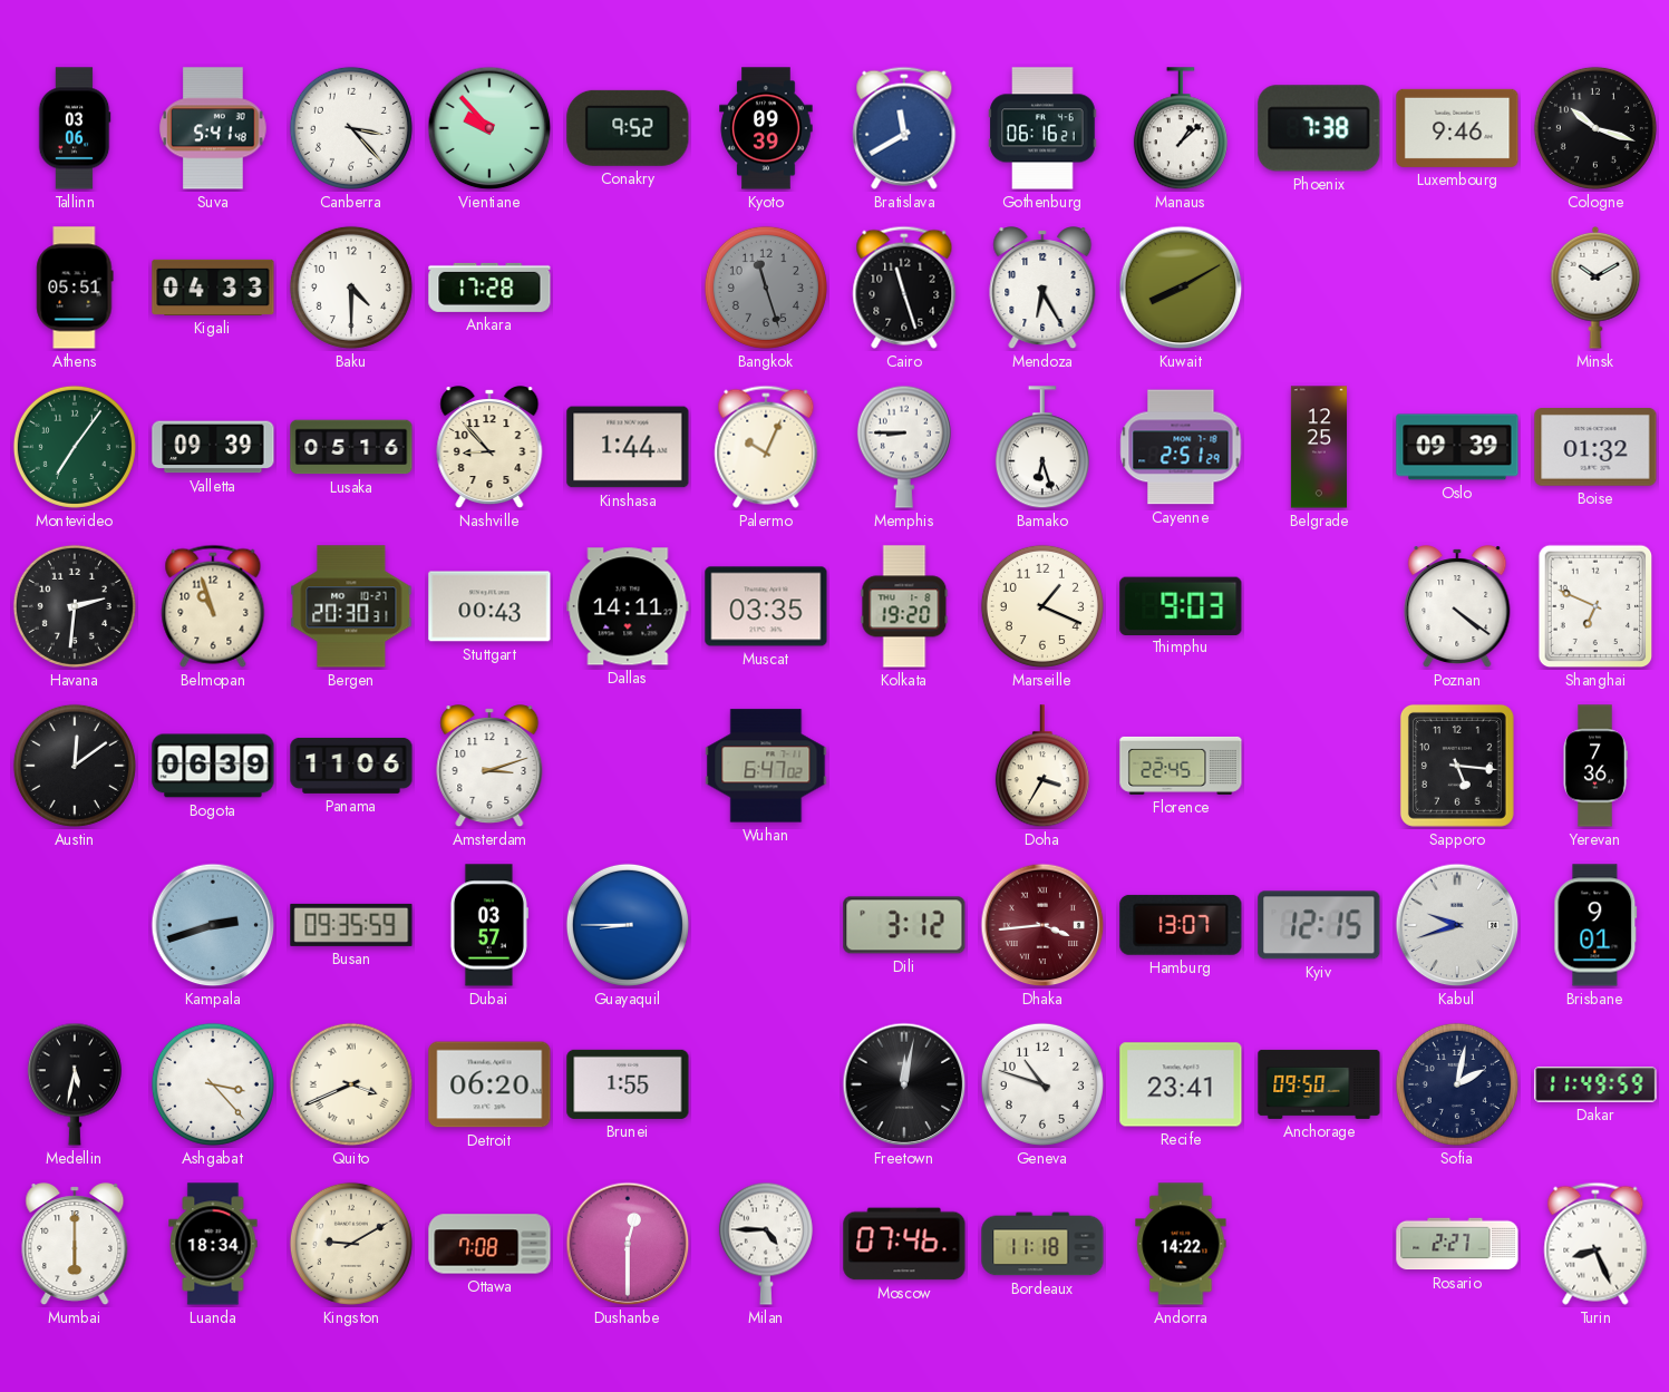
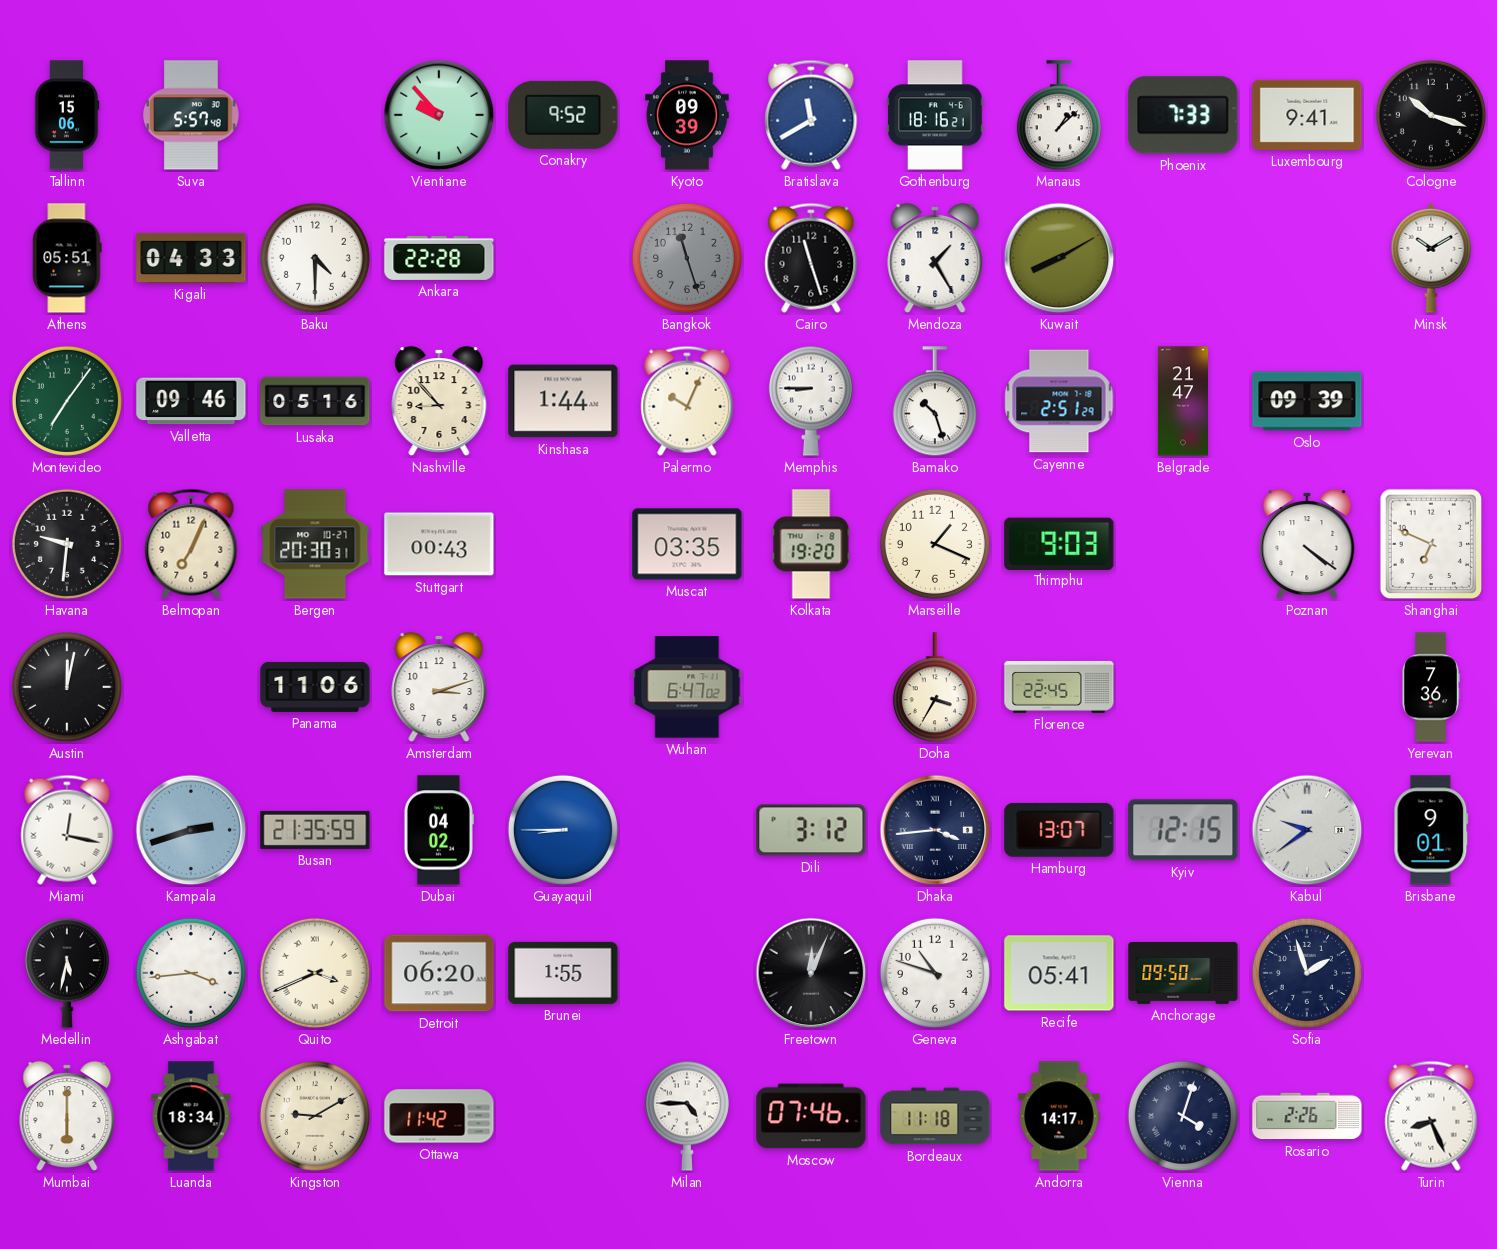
Tallinn: 03:06 -> 15:06 (67, 115)
Suva: 5:41 -> 5:57 (191, 115)
Canberra: 3:23 -> none (351, 128)
Gothenburg: 06:16 -> 18:16 (935, 115)
Phoenix: 7:38 -> 7:33 (1183, 115)
Luxembourg: 9:46 -> 9:41 (1307, 115)
Ankara: 17:28 -> 22:28 (439, 258)
Mendoza: 6:25 -> 1:25 (935, 259)
Valletta: 09:39 -> 09:46 (191, 401)
Bamako: 6:27 -> 10:27 (935, 402)
Belgrade: 12:25 -> 21:47 (1183, 401)
Boise: 01:32 -> none (1595, 448)
Havana: 2:31 -> 9:31 (67, 544)
Belmopan: 10:57 -> 7:04 (191, 544)
Dallas: 14:11 -> none (628, 606)
Austin: 12:09 -> 12:02 (67, 687)
Bogota: 06:39 -> none (213, 766)
Sapporo: 5:16 -> none (1457, 766)
Miami: none -> 12:17 (67, 830)
Busan: 09:35 -> 21:35 (315, 830)
Dubai: 03:57 -> 04:02 (439, 830)
Dhaka dial: burgundy -> navy (935, 830)
Kabul: 9:42 -> 9:39 (1307, 830)
Ashgabat: 3:23 -> 3:44 (191, 973)
Freetown: 12:02 -> 12:04 (811, 973)
Recife: 23:41 -> 05:41 (1059, 973)
Sofia: 2:02 -> 1:57 (1307, 973)
Dakar: 11:49 -> none (1595, 1084)
Ottawa: 7:08 -> 11:42 (439, 1116)
Dushanbe: 12:30 -> none (628, 1244)
Andorra: 14:22 -> 14:17 (1059, 1116)
Vienna: none -> 4:03 (1183, 1116)
Rosario: 2:27 -> 2:26 (1307, 1116)
